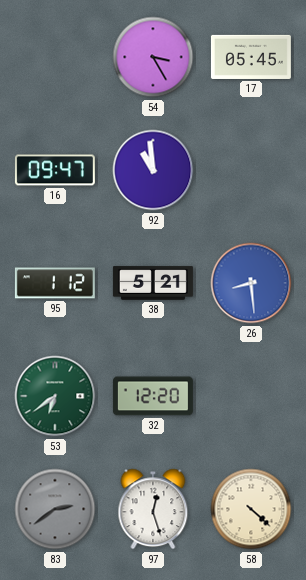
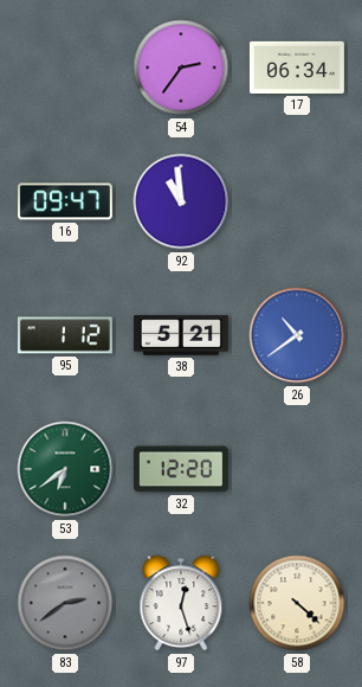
54: 3:25 -> 2:36 (181, 68)
17: 05:45 -> 06:34 (297, 68)
26: 8:29 -> 10:39 (297, 335)
